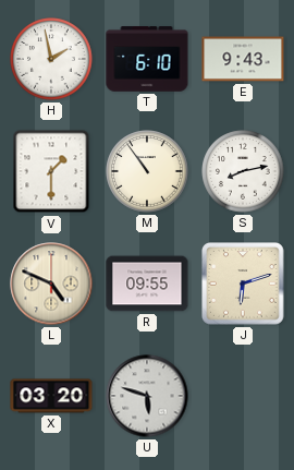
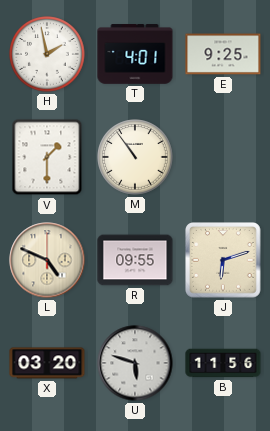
T: 6:10 -> 4:01 (135, 54)
E: 9:43 -> 9:25 (223, 54)
S: 8:13 -> none (243, 171)
B: none -> 11:56 (223, 363)
